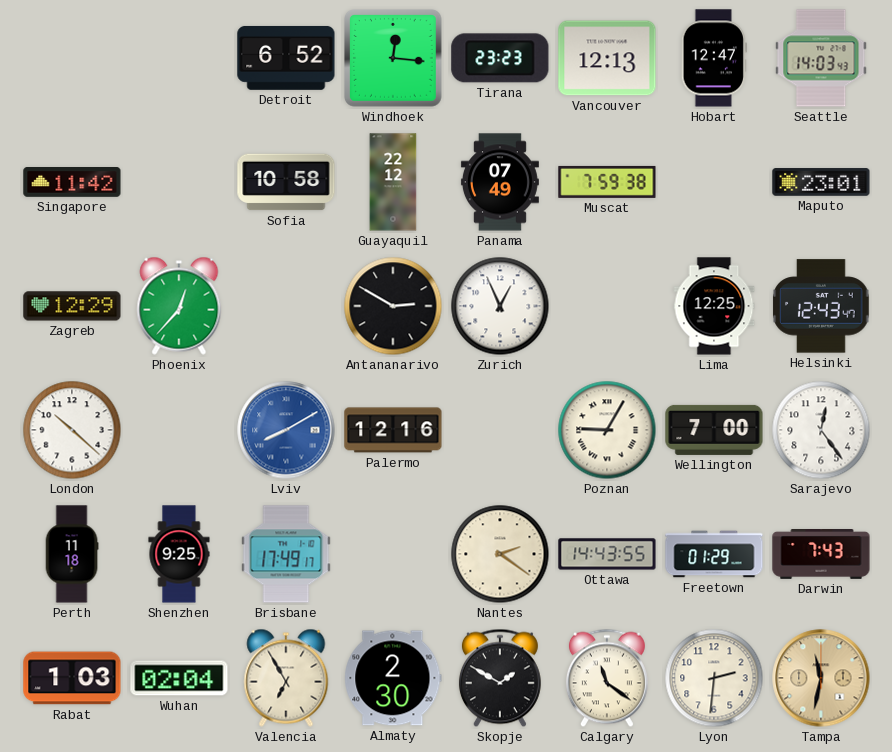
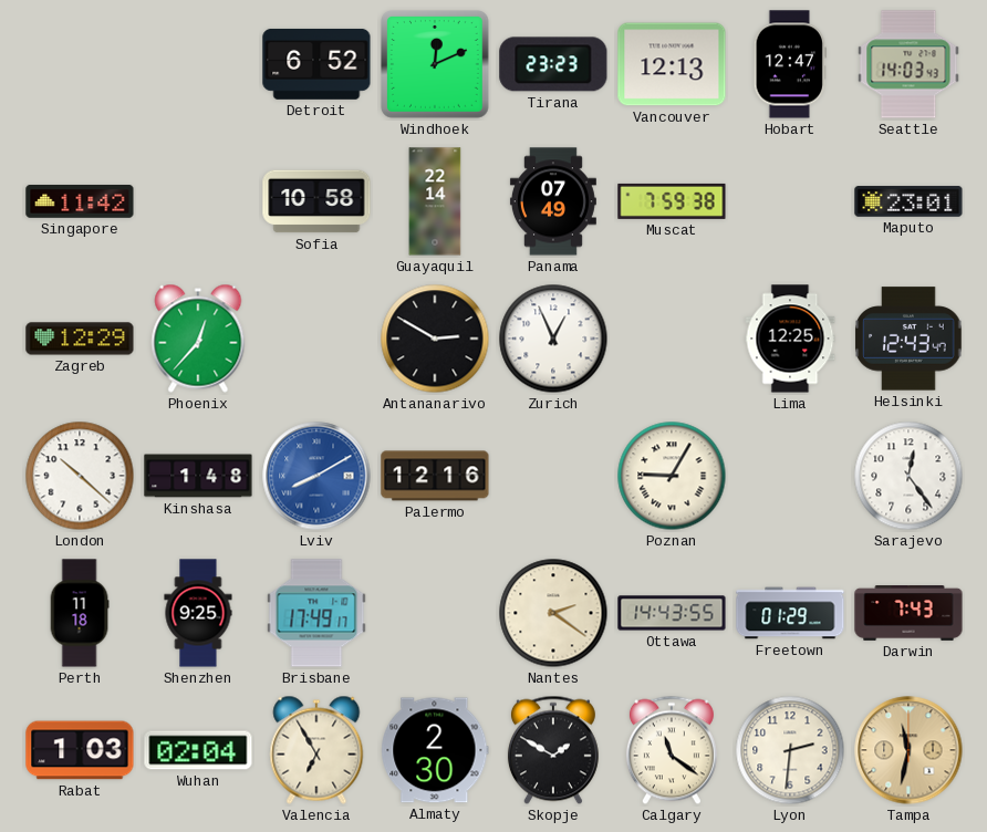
Windhoek: 12:16 -> 12:11 (436, 65)
Guayaquil: 22:12 -> 22:14 (435, 201)
Kinshasa: none -> 1:48 (198, 476)
Wellington: 7:00 -> none (714, 430)
